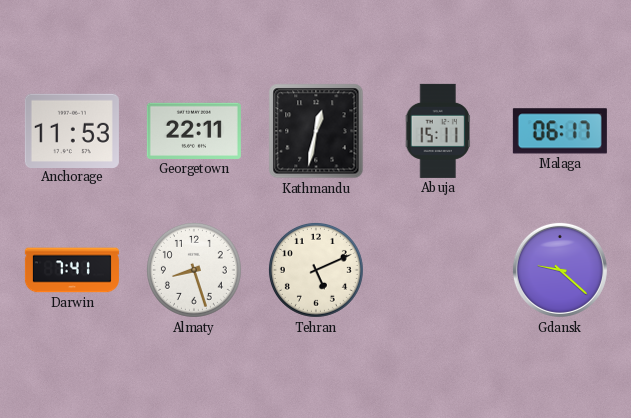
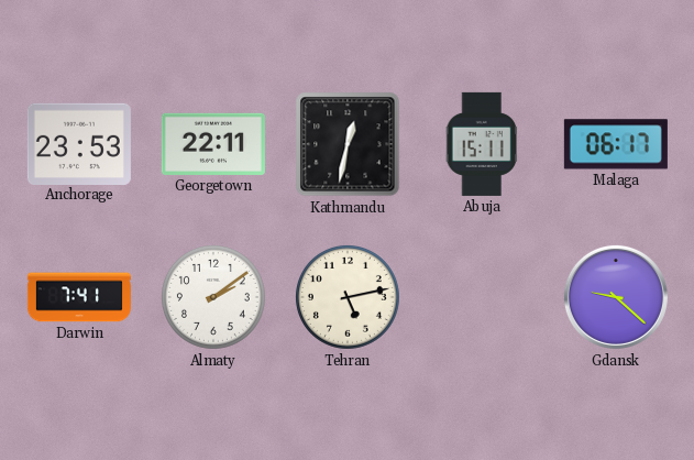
Anchorage: 11:53 -> 23:53 (79, 143)
Almaty: 8:27 -> 2:09 (213, 297)
Tehran: 5:11 -> 5:13 (348, 297)
